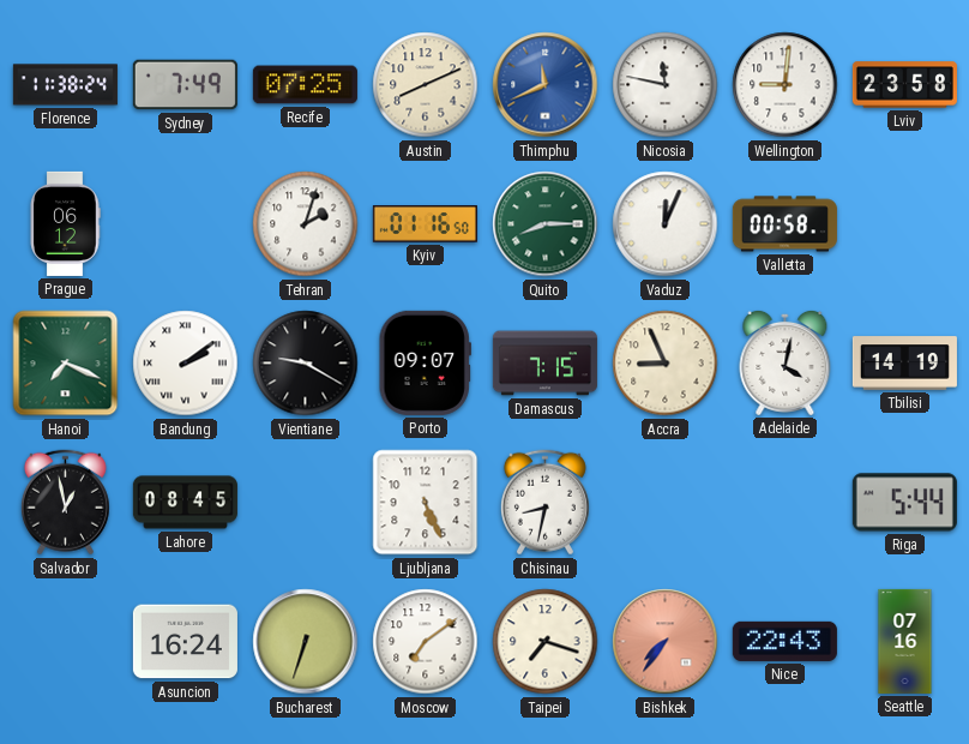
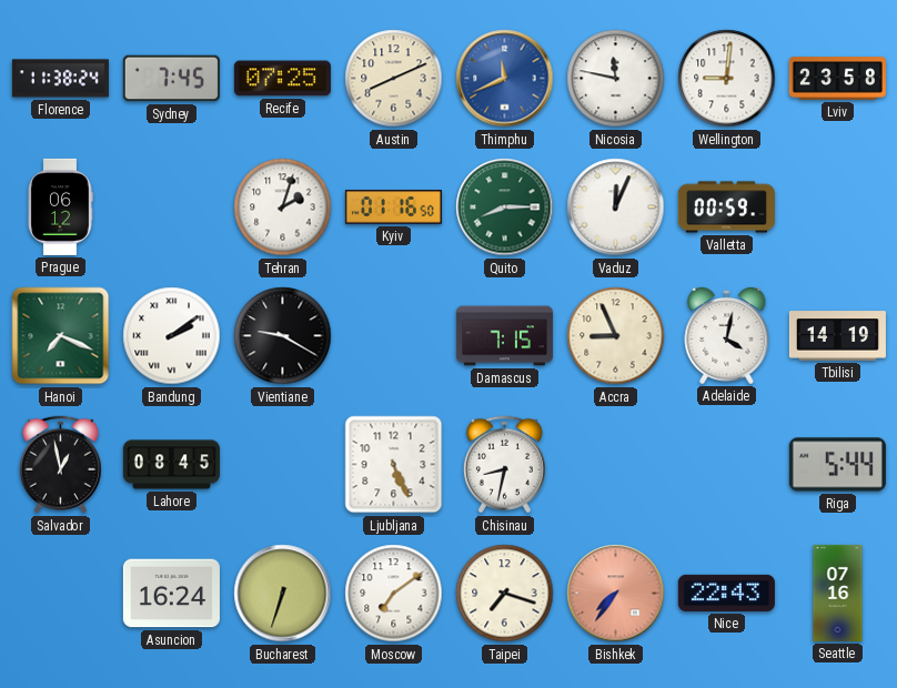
Sydney: 7:49 -> 7:45 (171, 79)
Valletta: 00:58 -> 00:59 (726, 208)
Porto: 09:07 -> none (425, 362)
